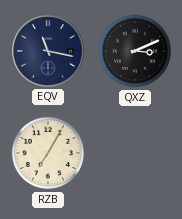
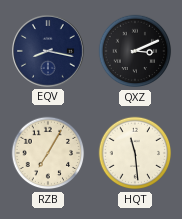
EQV: 11:17 -> 8:17 (49, 52)
HQT: none -> 11:29 (135, 153)
